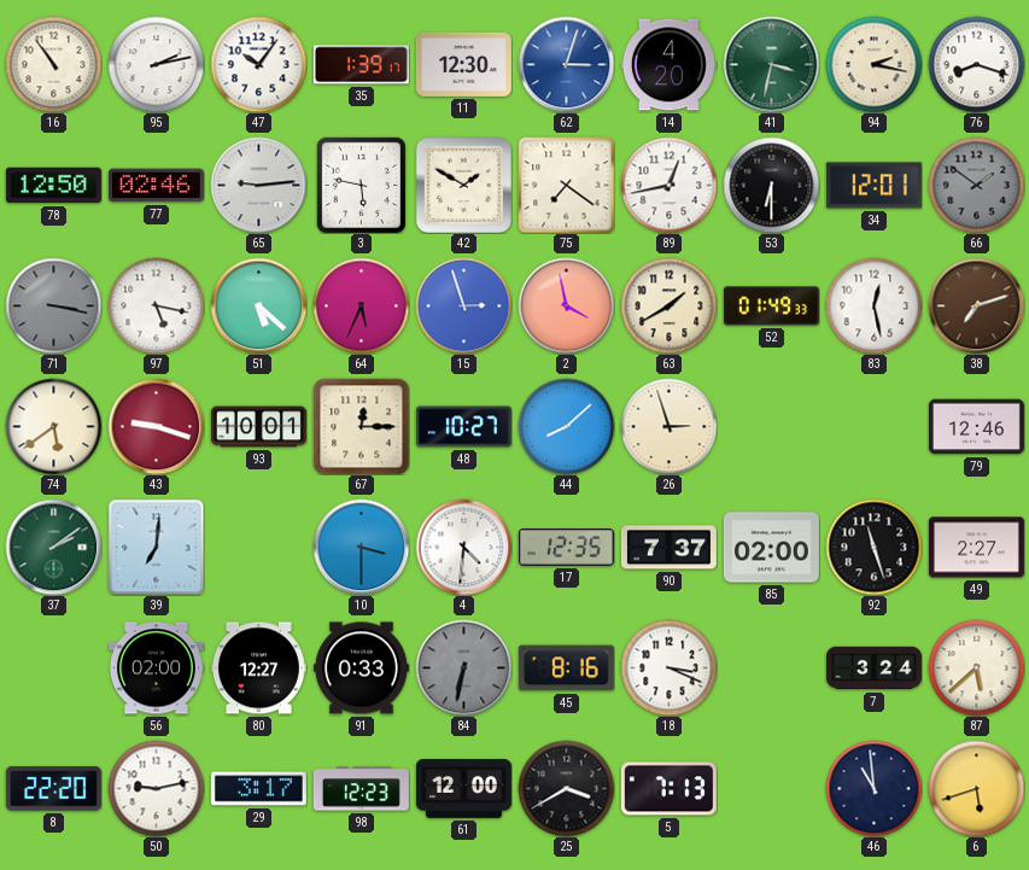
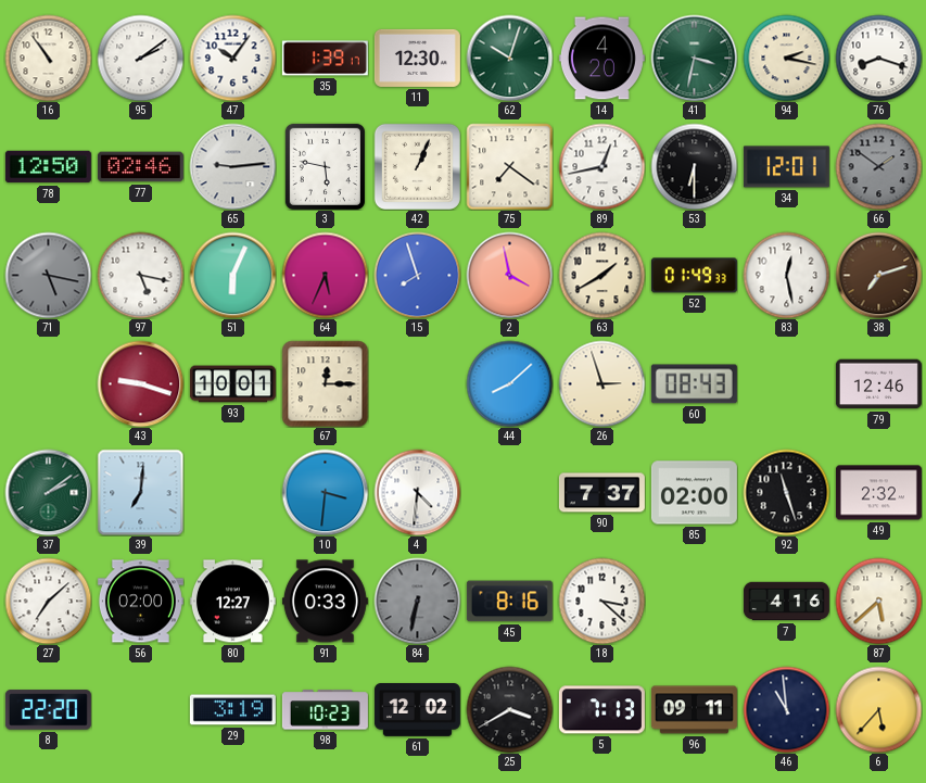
95: 2:13 -> 2:09 (140, 58)
62: 3:03 -> 10:03 (509, 58)
62 dial: blue -> green (509, 58)
42: 1:50 -> 1:04 (417, 166)
71: 3:17 -> 5:17 (48, 275)
51: 5:22 -> 6:04 (232, 275)
15: 2:57 -> 7:57 (417, 275)
74: 5:39 -> none (53, 426)
48: 10:27 -> none (463, 427)
60: none -> 08:43 (694, 384)
10: 3:30 -> 3:31 (325, 492)
17: 12:35 -> none (566, 548)
49: 2:27 -> 2:32 (878, 493)
27: none -> 7:08 (48, 601)
18: 3:19 -> 3:22 (601, 601)
7: 3:24 -> 4:16 (786, 602)
50: 9:13 -> none (156, 788)
29: 3:17 -> 3:19 (232, 710)
98: 12:23 -> 10:23 (325, 710)
61: 12:00 -> 12:02 (417, 710)
96: none -> 09:11 (694, 710)
6: 5:42 -> 5:37 (878, 709)
